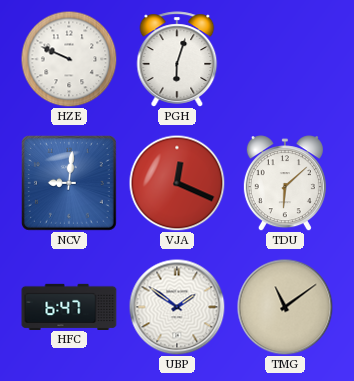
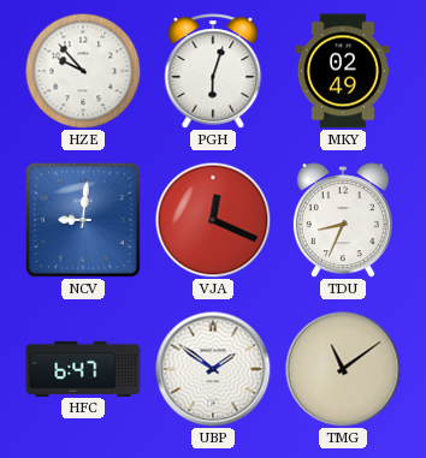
HZE: 9:49 -> 9:53 (83, 71)
MKY: none -> 02:49 (343, 71)
TDU: 6:08 -> 8:34 (343, 220)
